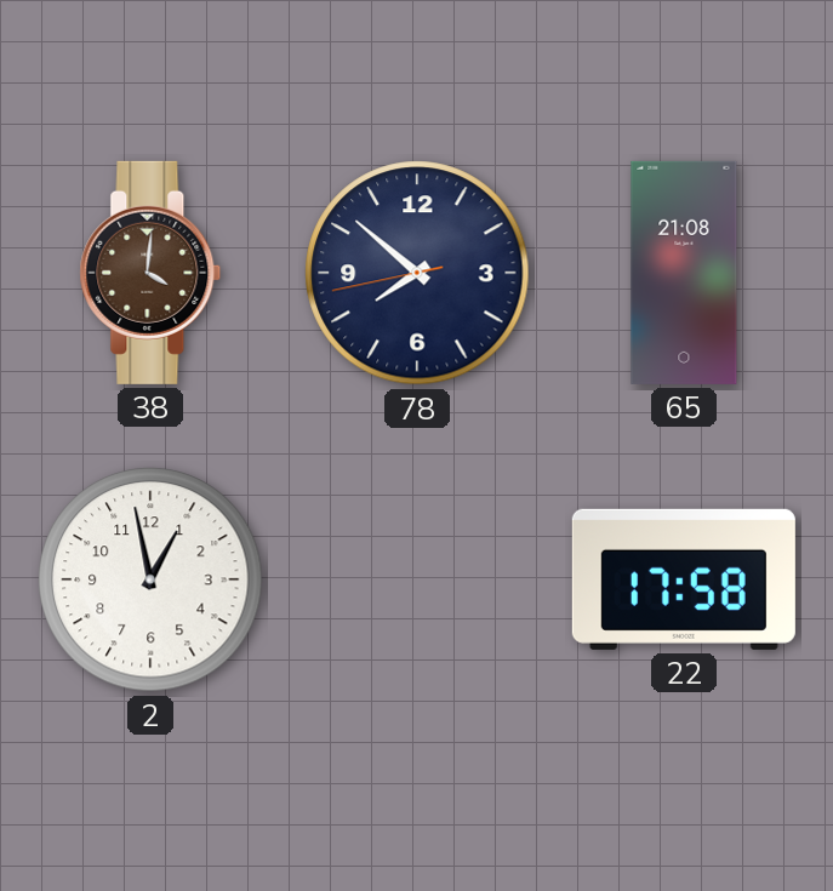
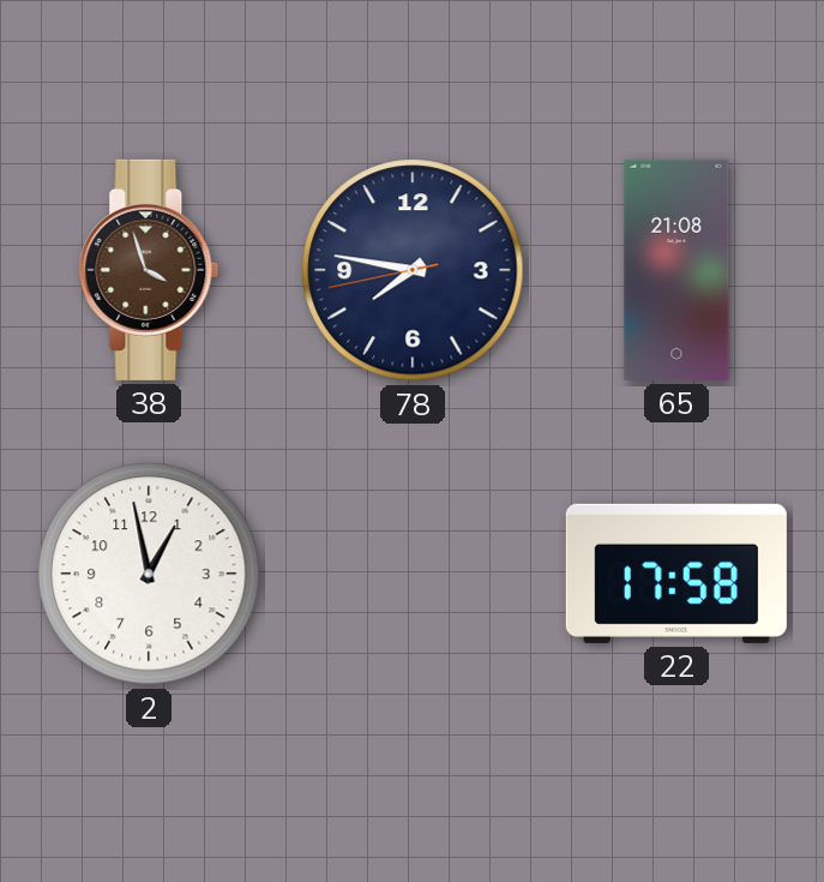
38: 4:01 -> 3:57 (149, 270)
78: 7:51 -> 7:46 (413, 270)
